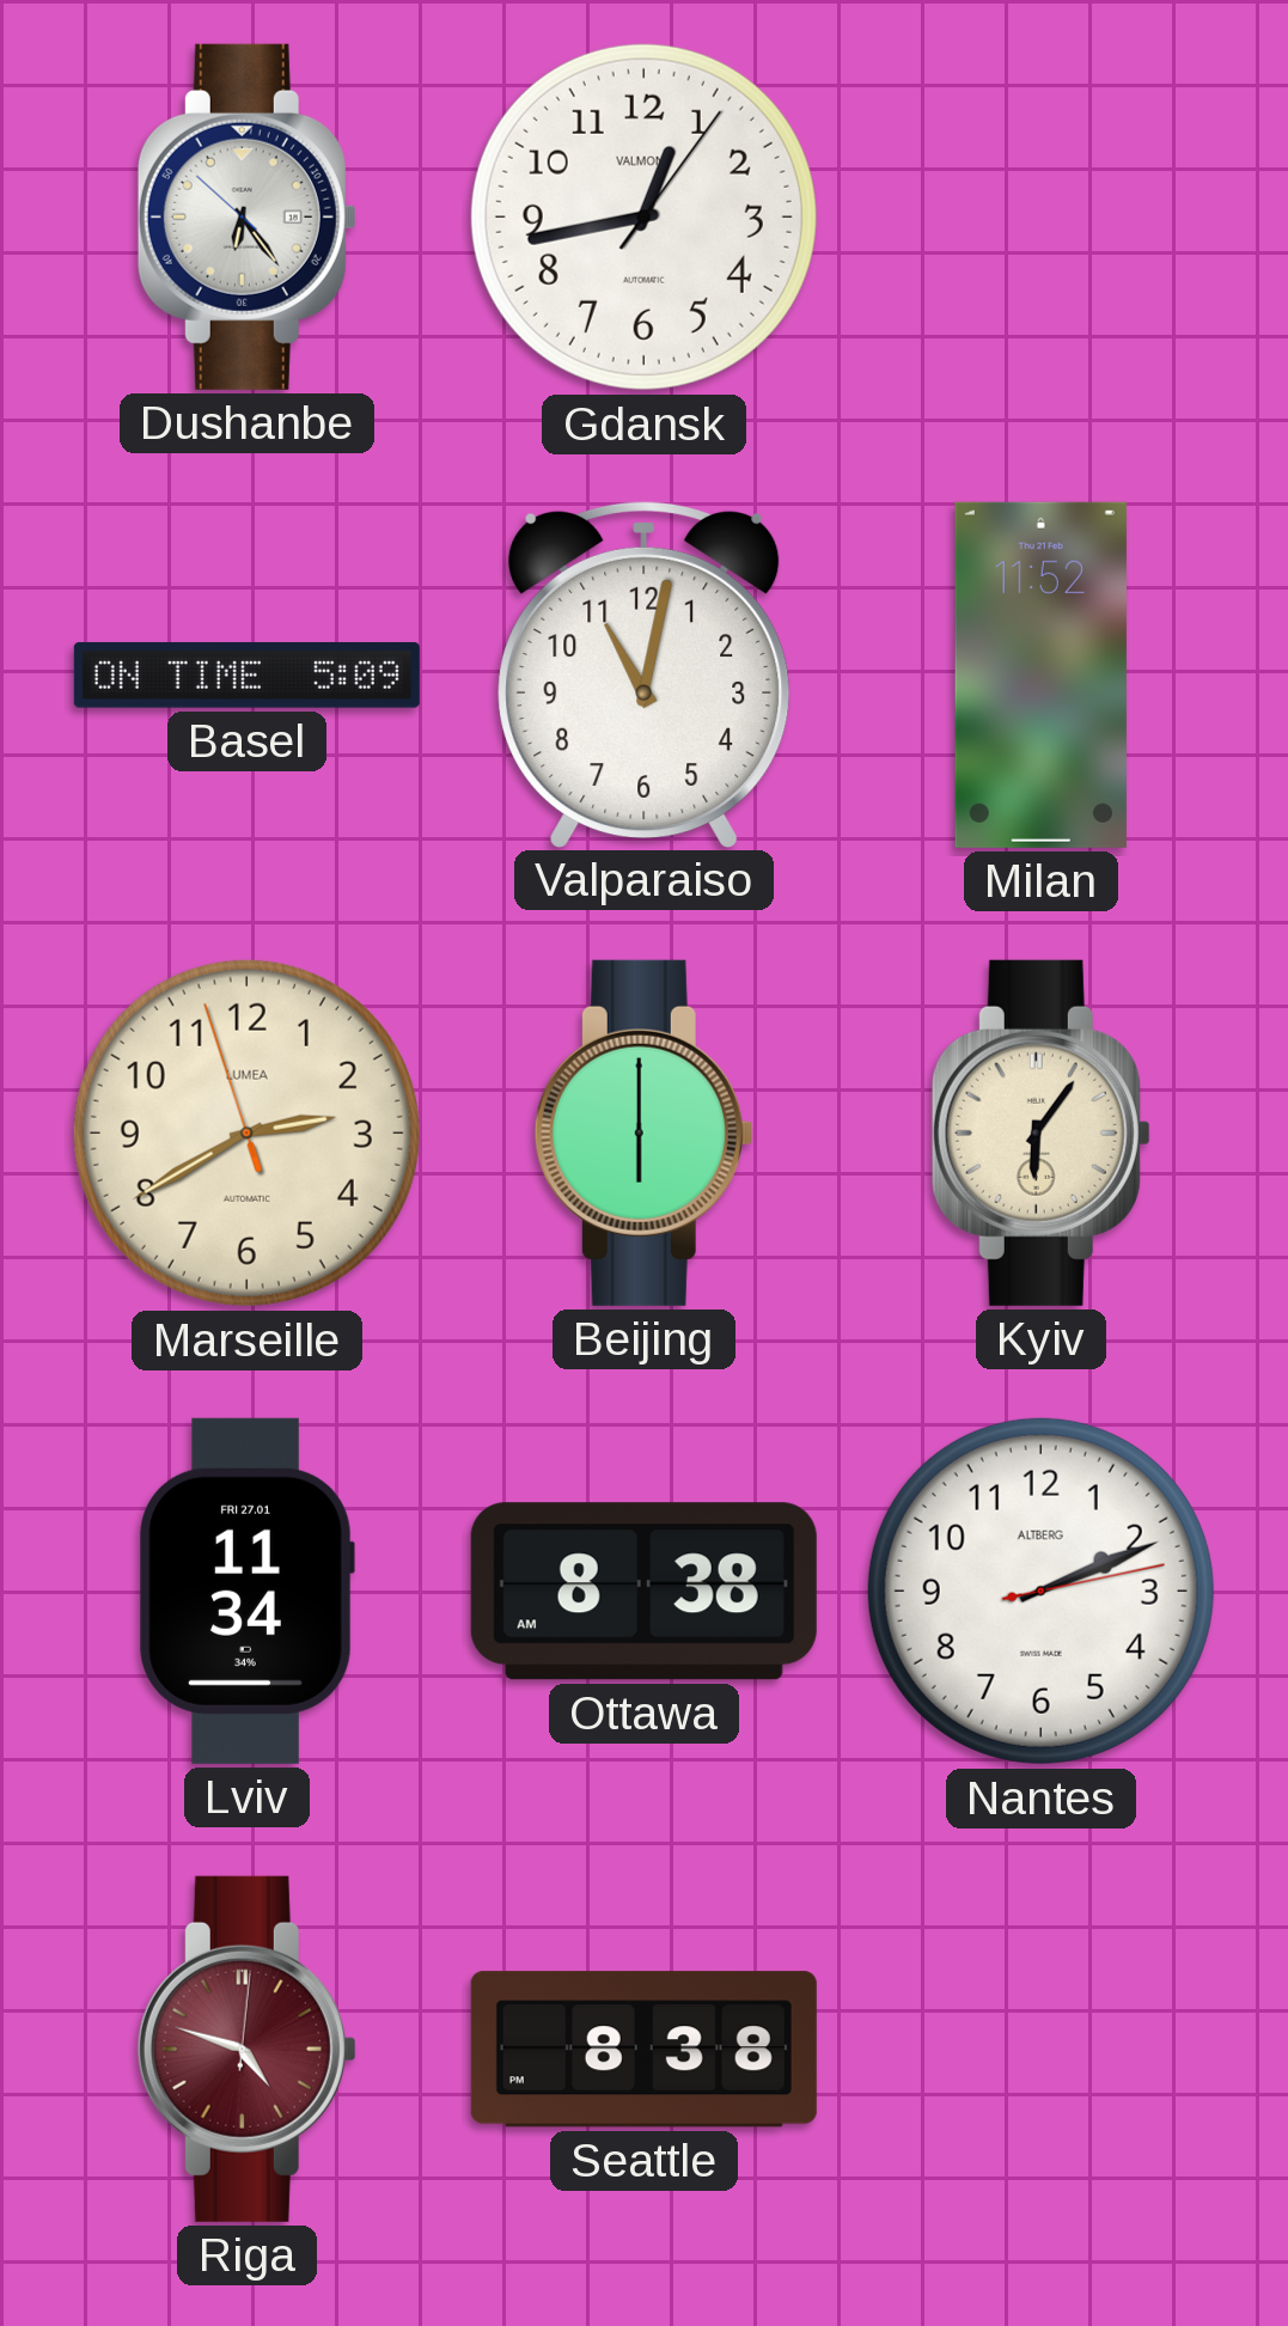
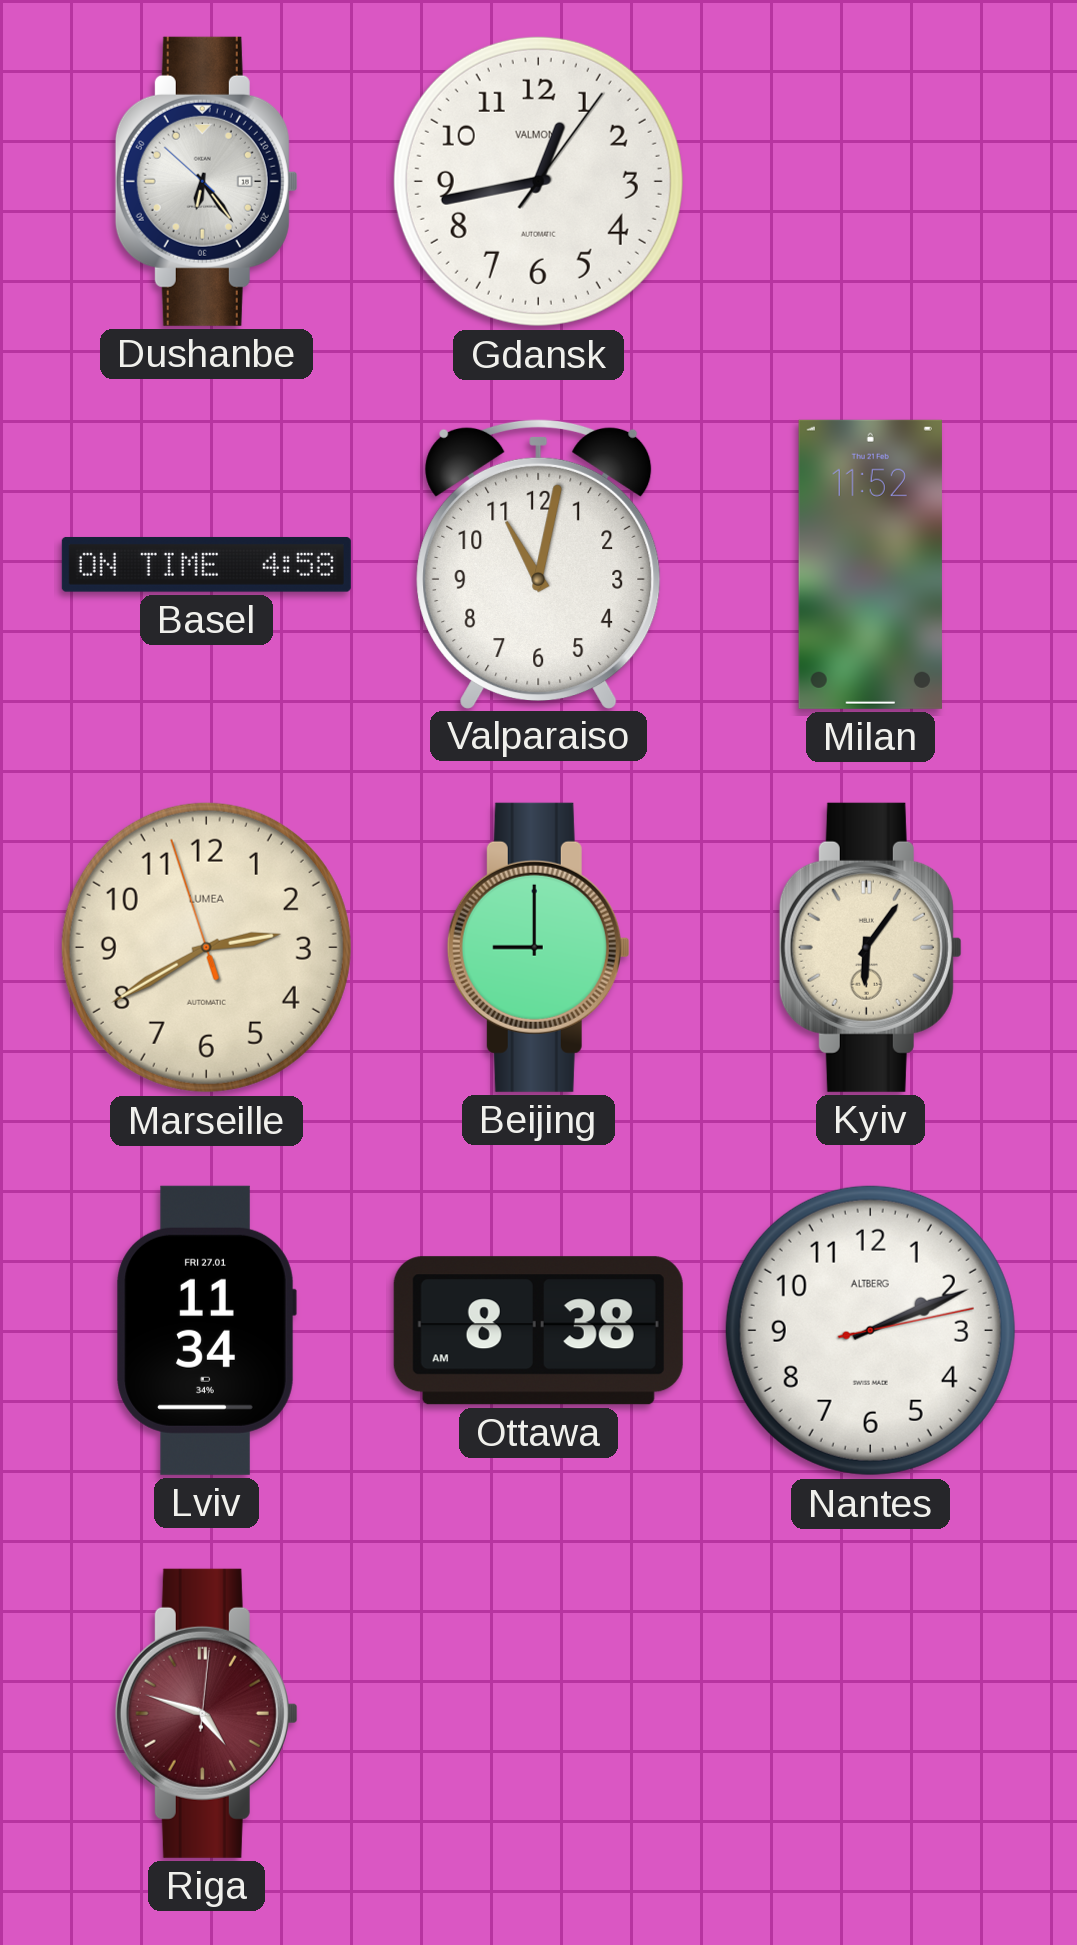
Basel: 5:09 -> 4:58 (206, 564)
Beijing: 6:00 -> 9:00 (538, 947)
Seattle: 8:38 -> none (643, 2050)
